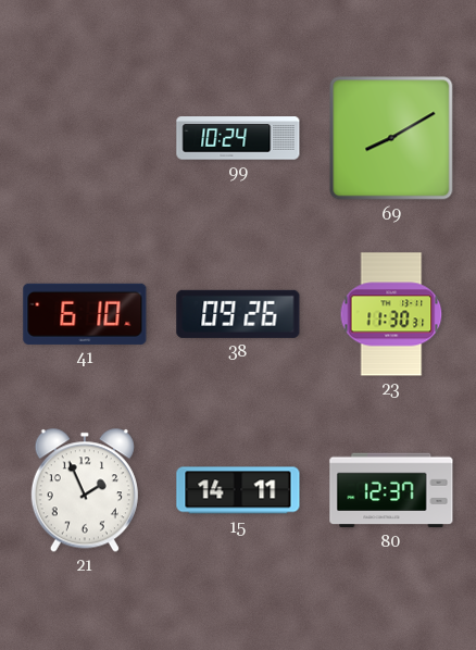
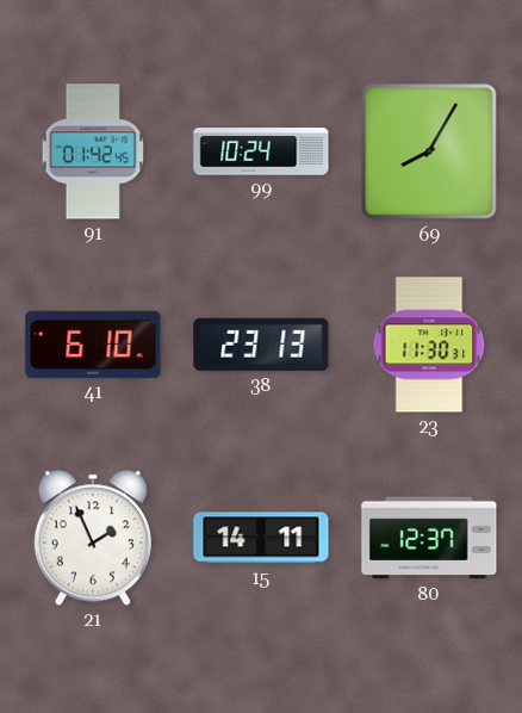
91: none -> 01:42 (93, 151)
69: 8:10 -> 8:05 (429, 151)
38: 09:26 -> 23:13 (261, 345)
